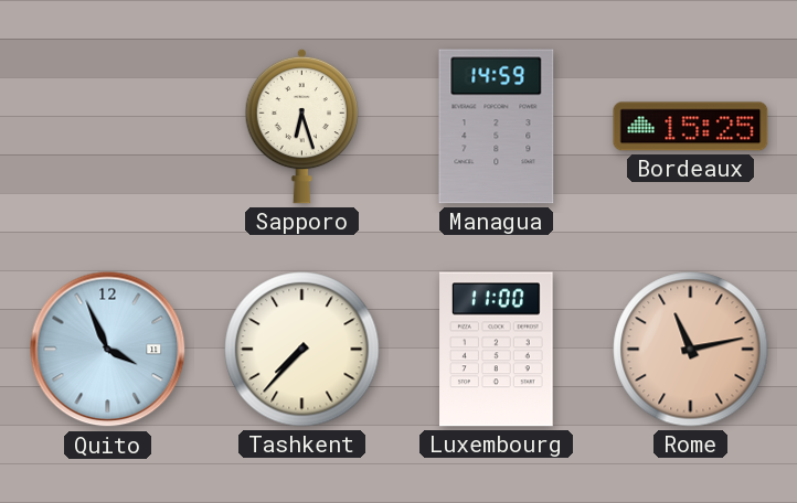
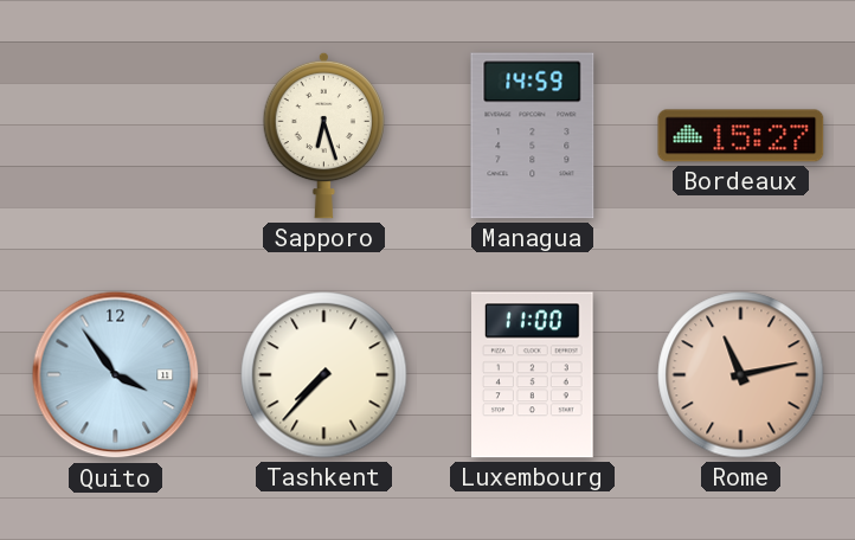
Bordeaux: 15:25 -> 15:27 (741, 136)
Quito: 3:56 -> 3:54 (116, 375)
